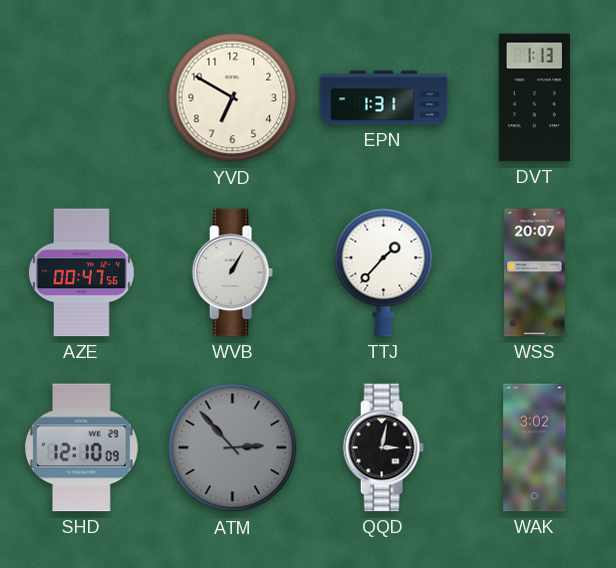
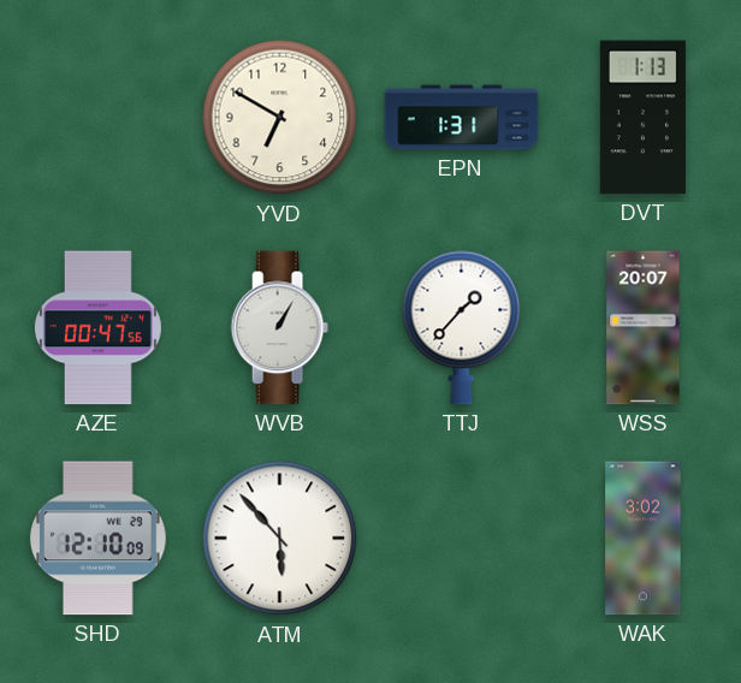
ATM: 2:53 -> 5:53 (280, 539)
ATM dial: grey -> white (280, 539)
QQD: 3:02 -> none (383, 448)
